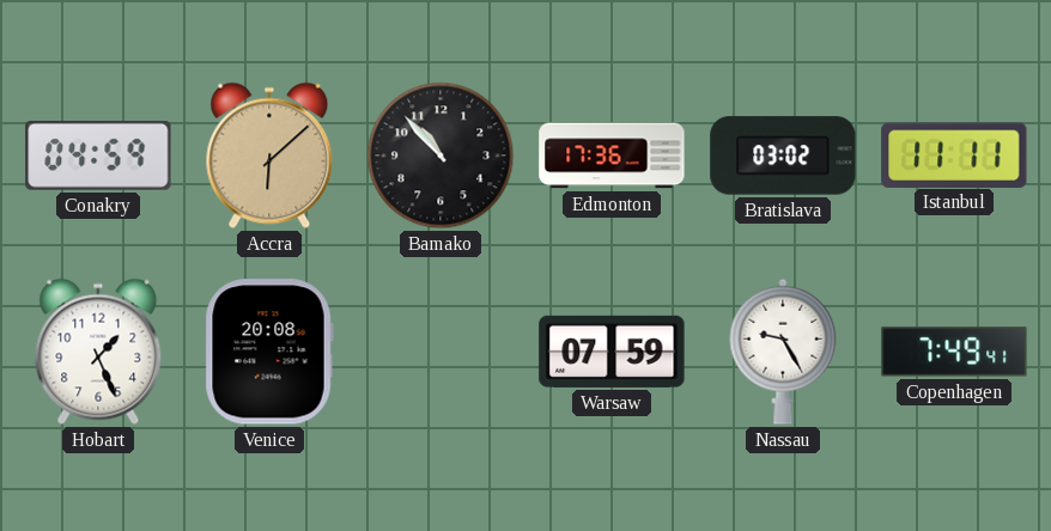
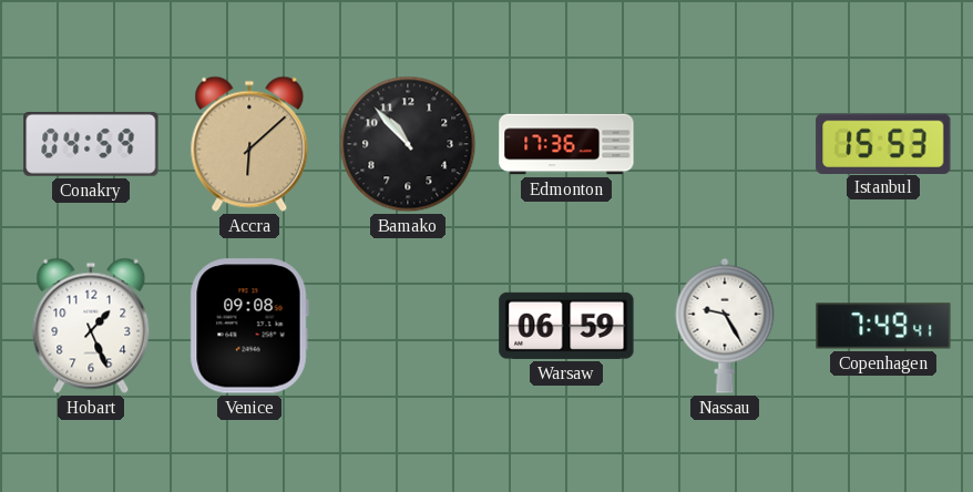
Bratislava: 03:02 -> none (783, 155)
Istanbul: 11:11 -> 15:53 (883, 143)
Venice: 20:08 -> 09:08 (249, 326)
Warsaw: 07:59 -> 06:59 (566, 326)
